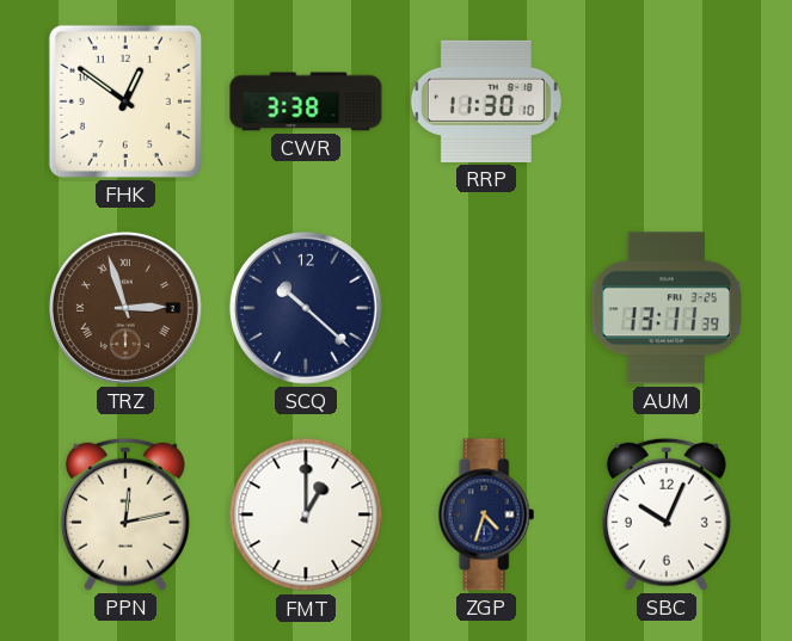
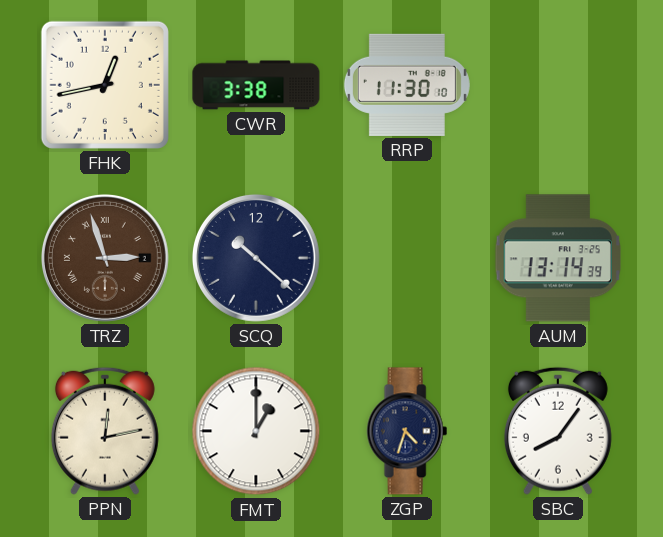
FHK: 12:51 -> 12:43 (105, 85)
AUM: 13:11 -> 13:14 (558, 258)
SBC: 10:04 -> 8:06 (558, 431)
